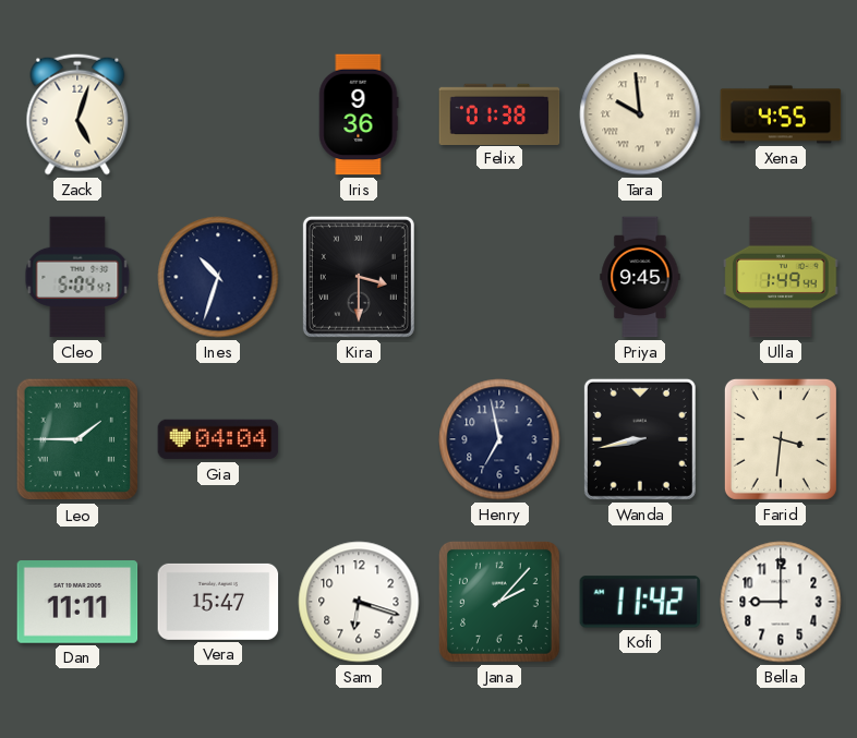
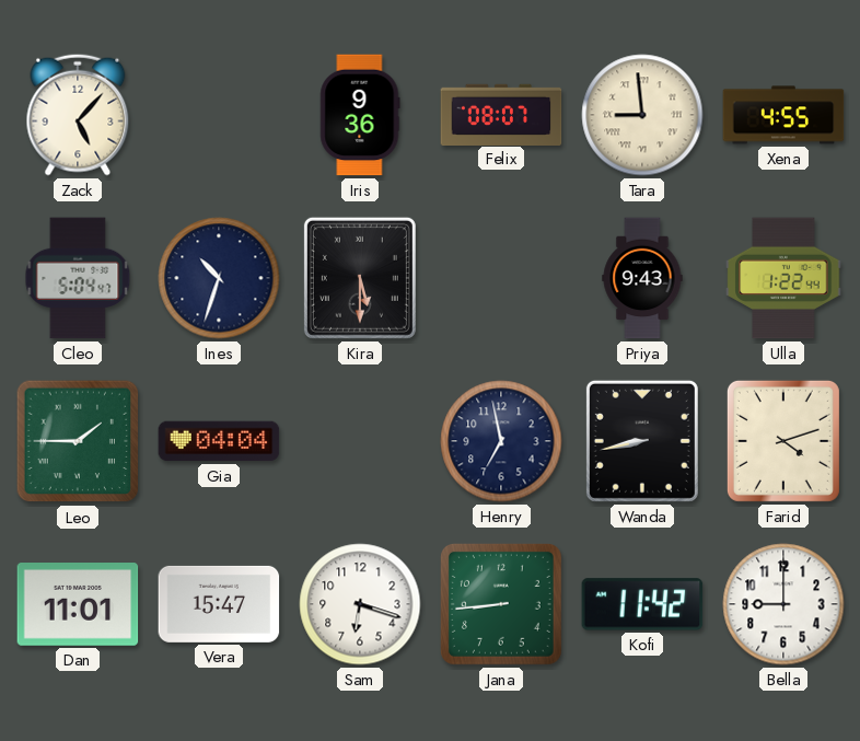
Zack: 5:03 -> 5:07 (78, 115)
Felix: 01:38 -> 08:07 (501, 114)
Tara: 9:59 -> 8:59 (642, 115)
Kira: 3:30 -> 5:30 (360, 278)
Priya: 9:45 -> 9:43 (642, 278)
Ulla: 1:49 -> 1:22 (783, 278)
Farid: 3:31 -> 4:12 (783, 441)
Dan: 11:11 -> 11:01 (78, 605)
Jana: 2:07 -> 8:44 (501, 604)
